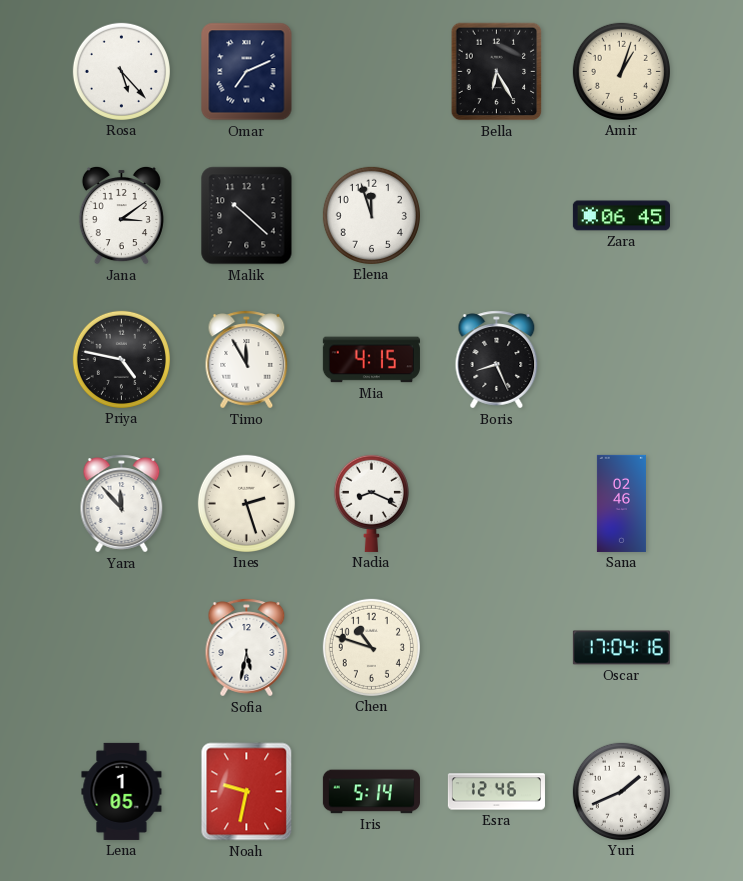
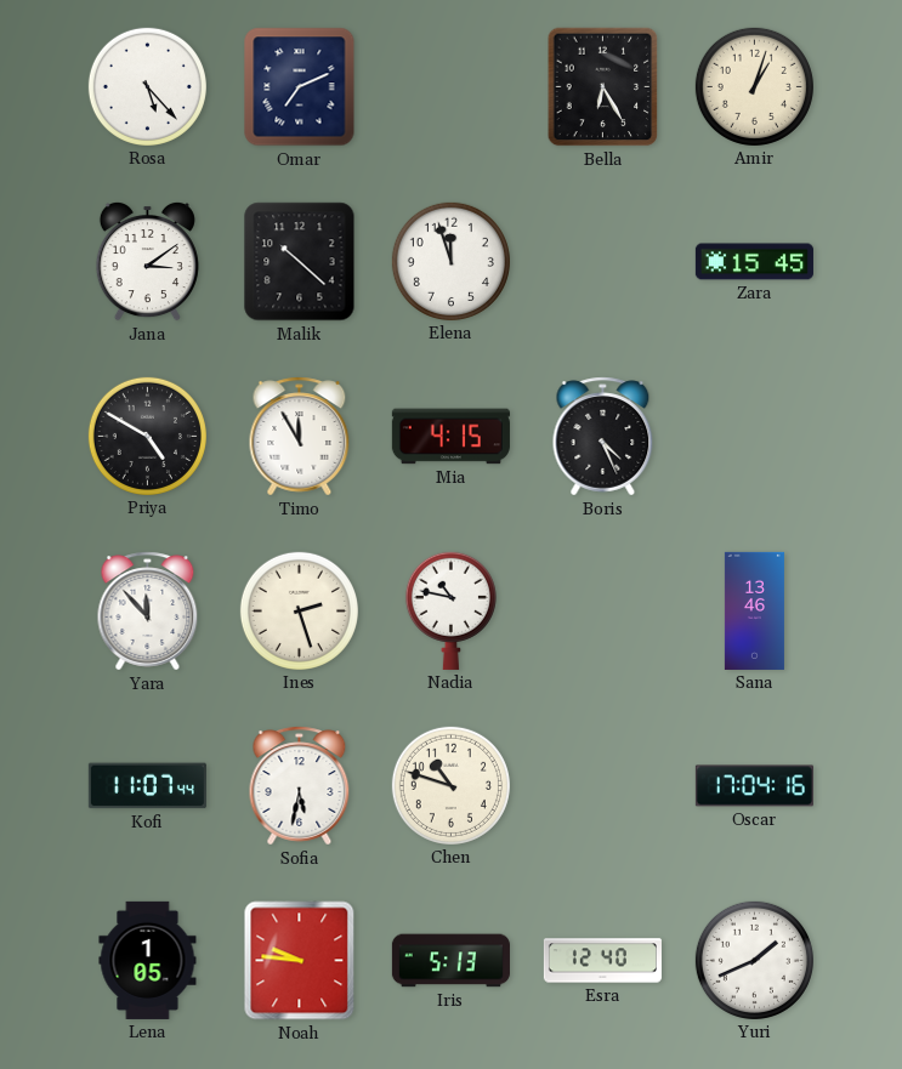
Zara: 06:45 -> 15:45 (754, 262)
Priya: 4:47 -> 4:50 (147, 436)
Boris: 8:26 -> 4:26 (603, 437)
Nadia: 8:19 -> 10:47 (450, 610)
Sana: 02:46 -> 13:46 (754, 610)
Kofi: none -> 11:07 (147, 786)
Noah: 9:32 -> 9:46 (300, 961)
Iris: 5:14 -> 5:13 (450, 961)
Esra: 12:46 -> 12:40 (602, 961)
